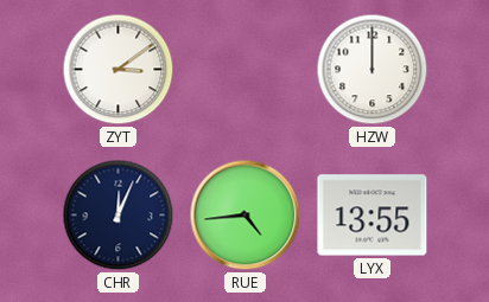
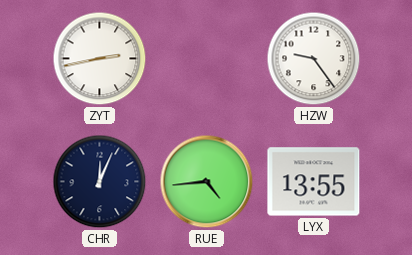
ZYT: 3:09 -> 2:43 (100, 59)
HZW: 12:00 -> 9:24 (314, 59)
